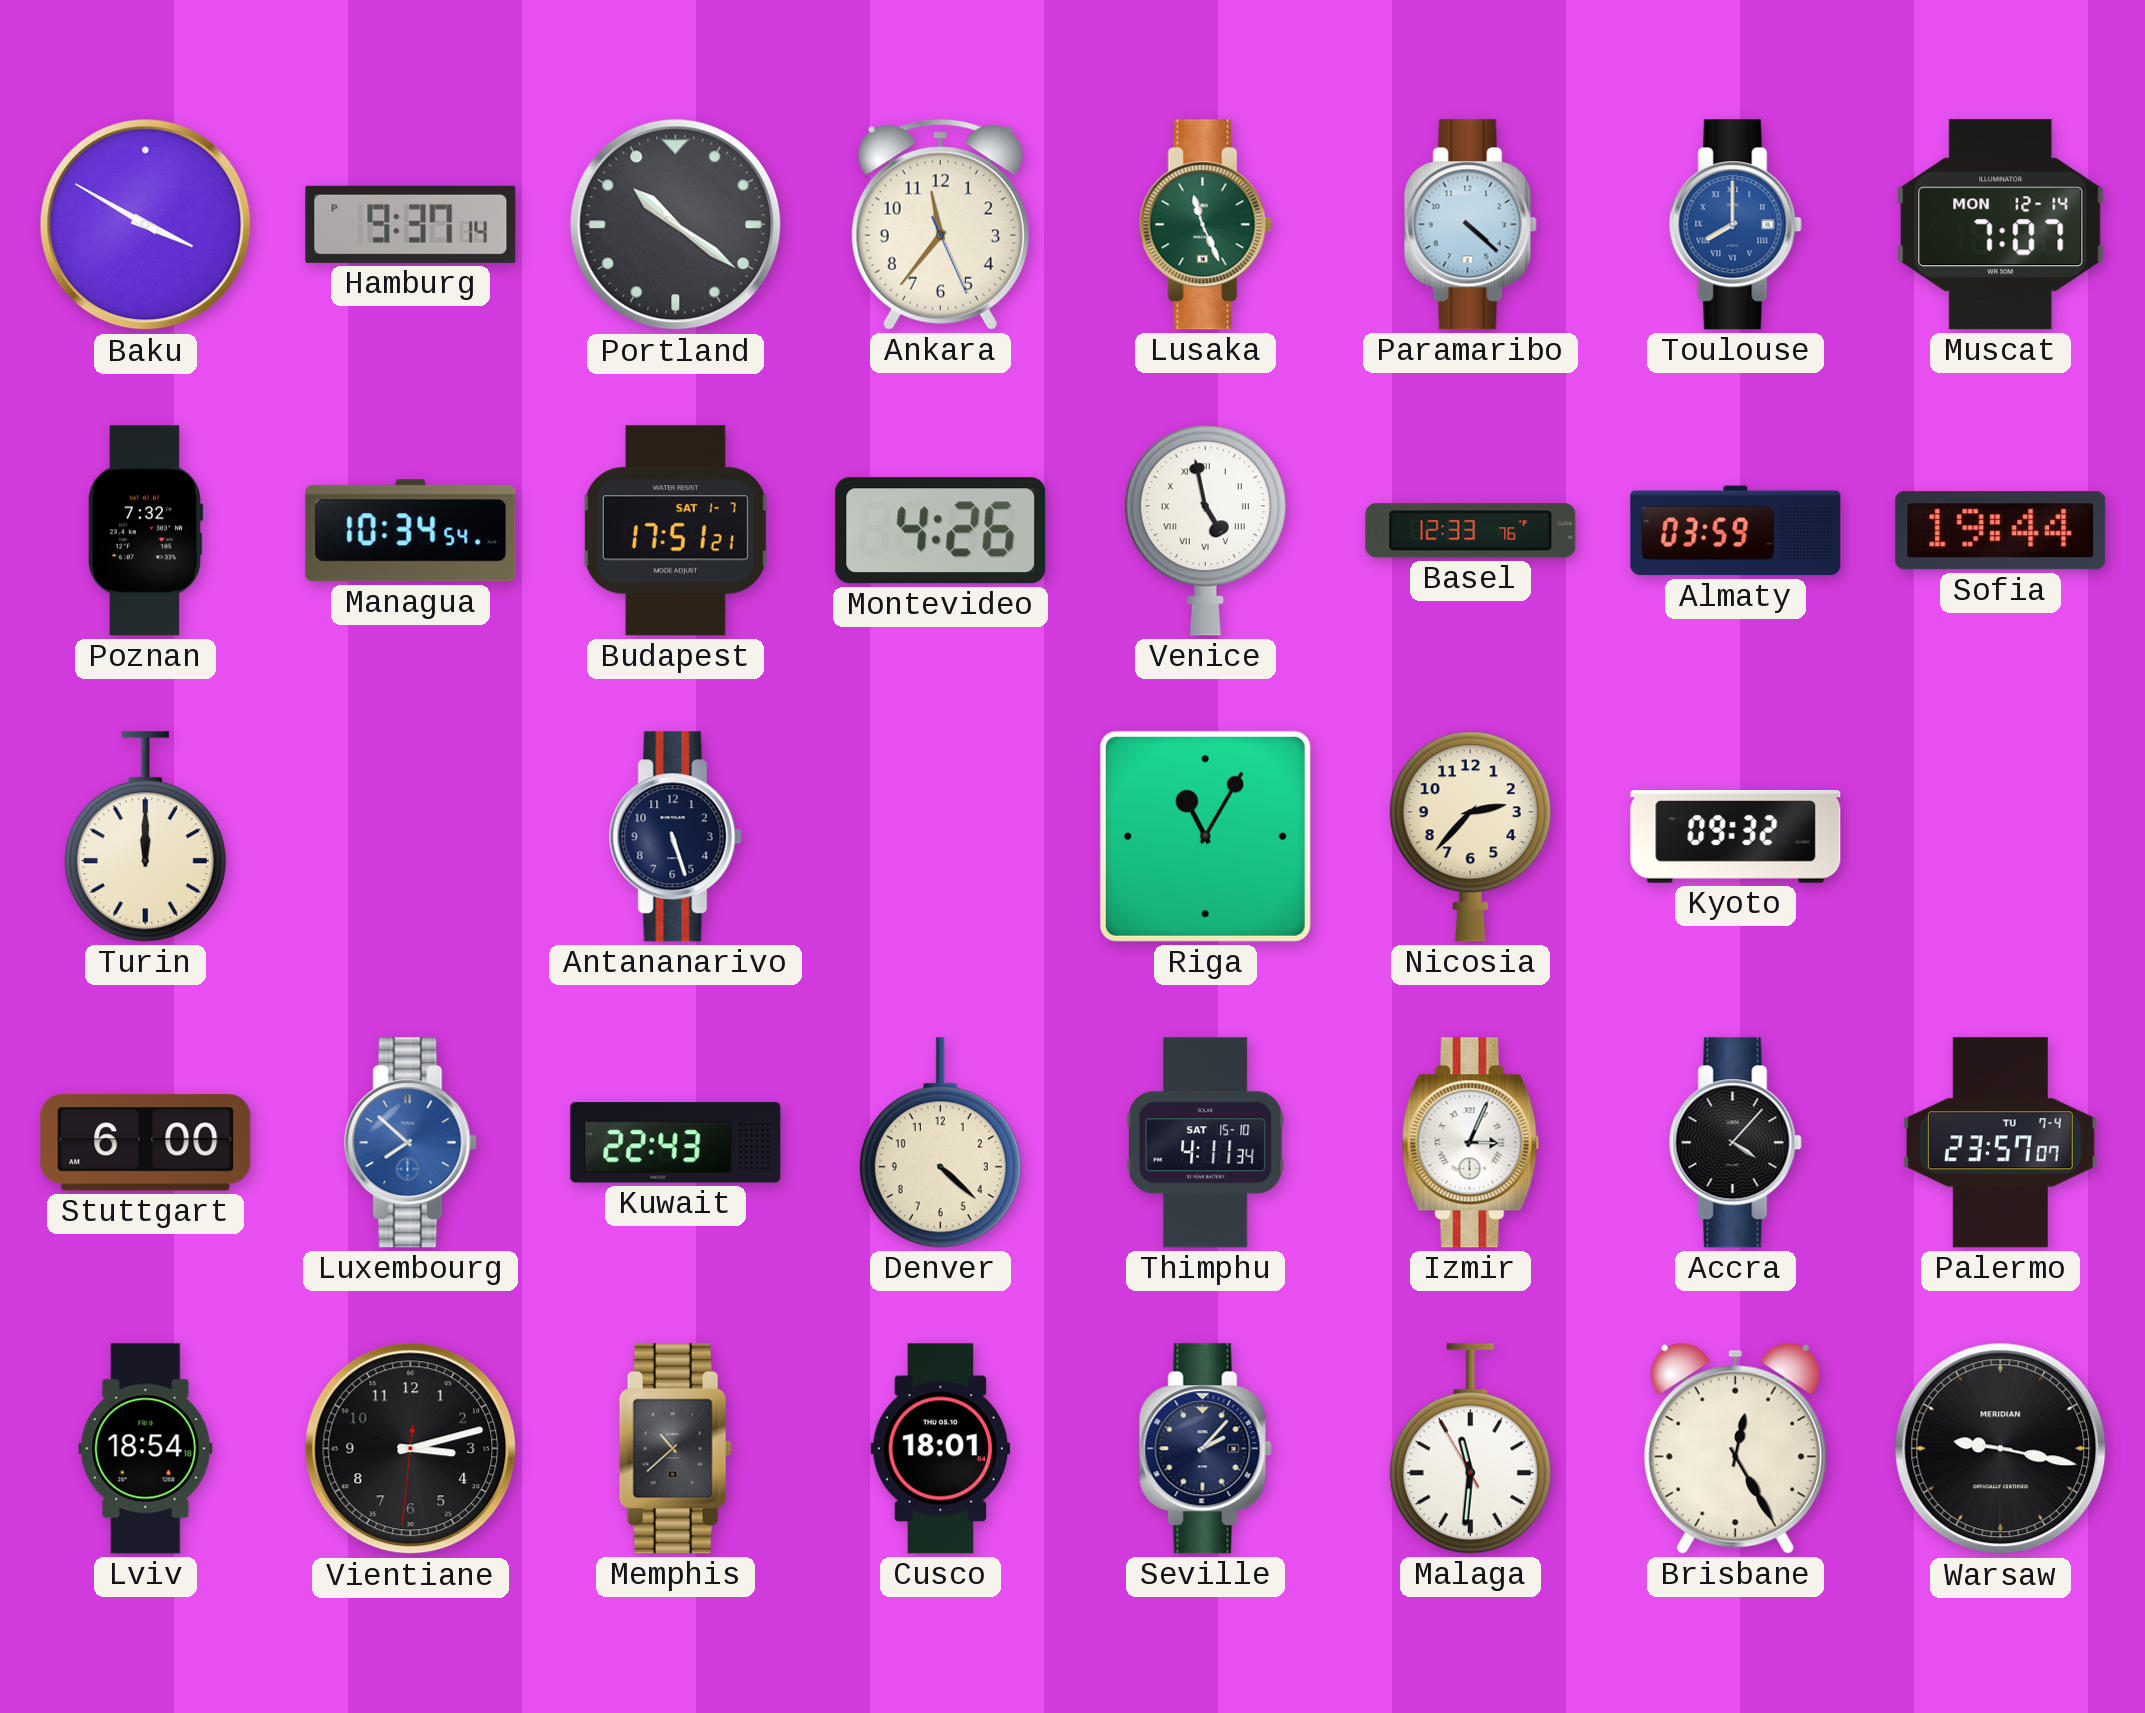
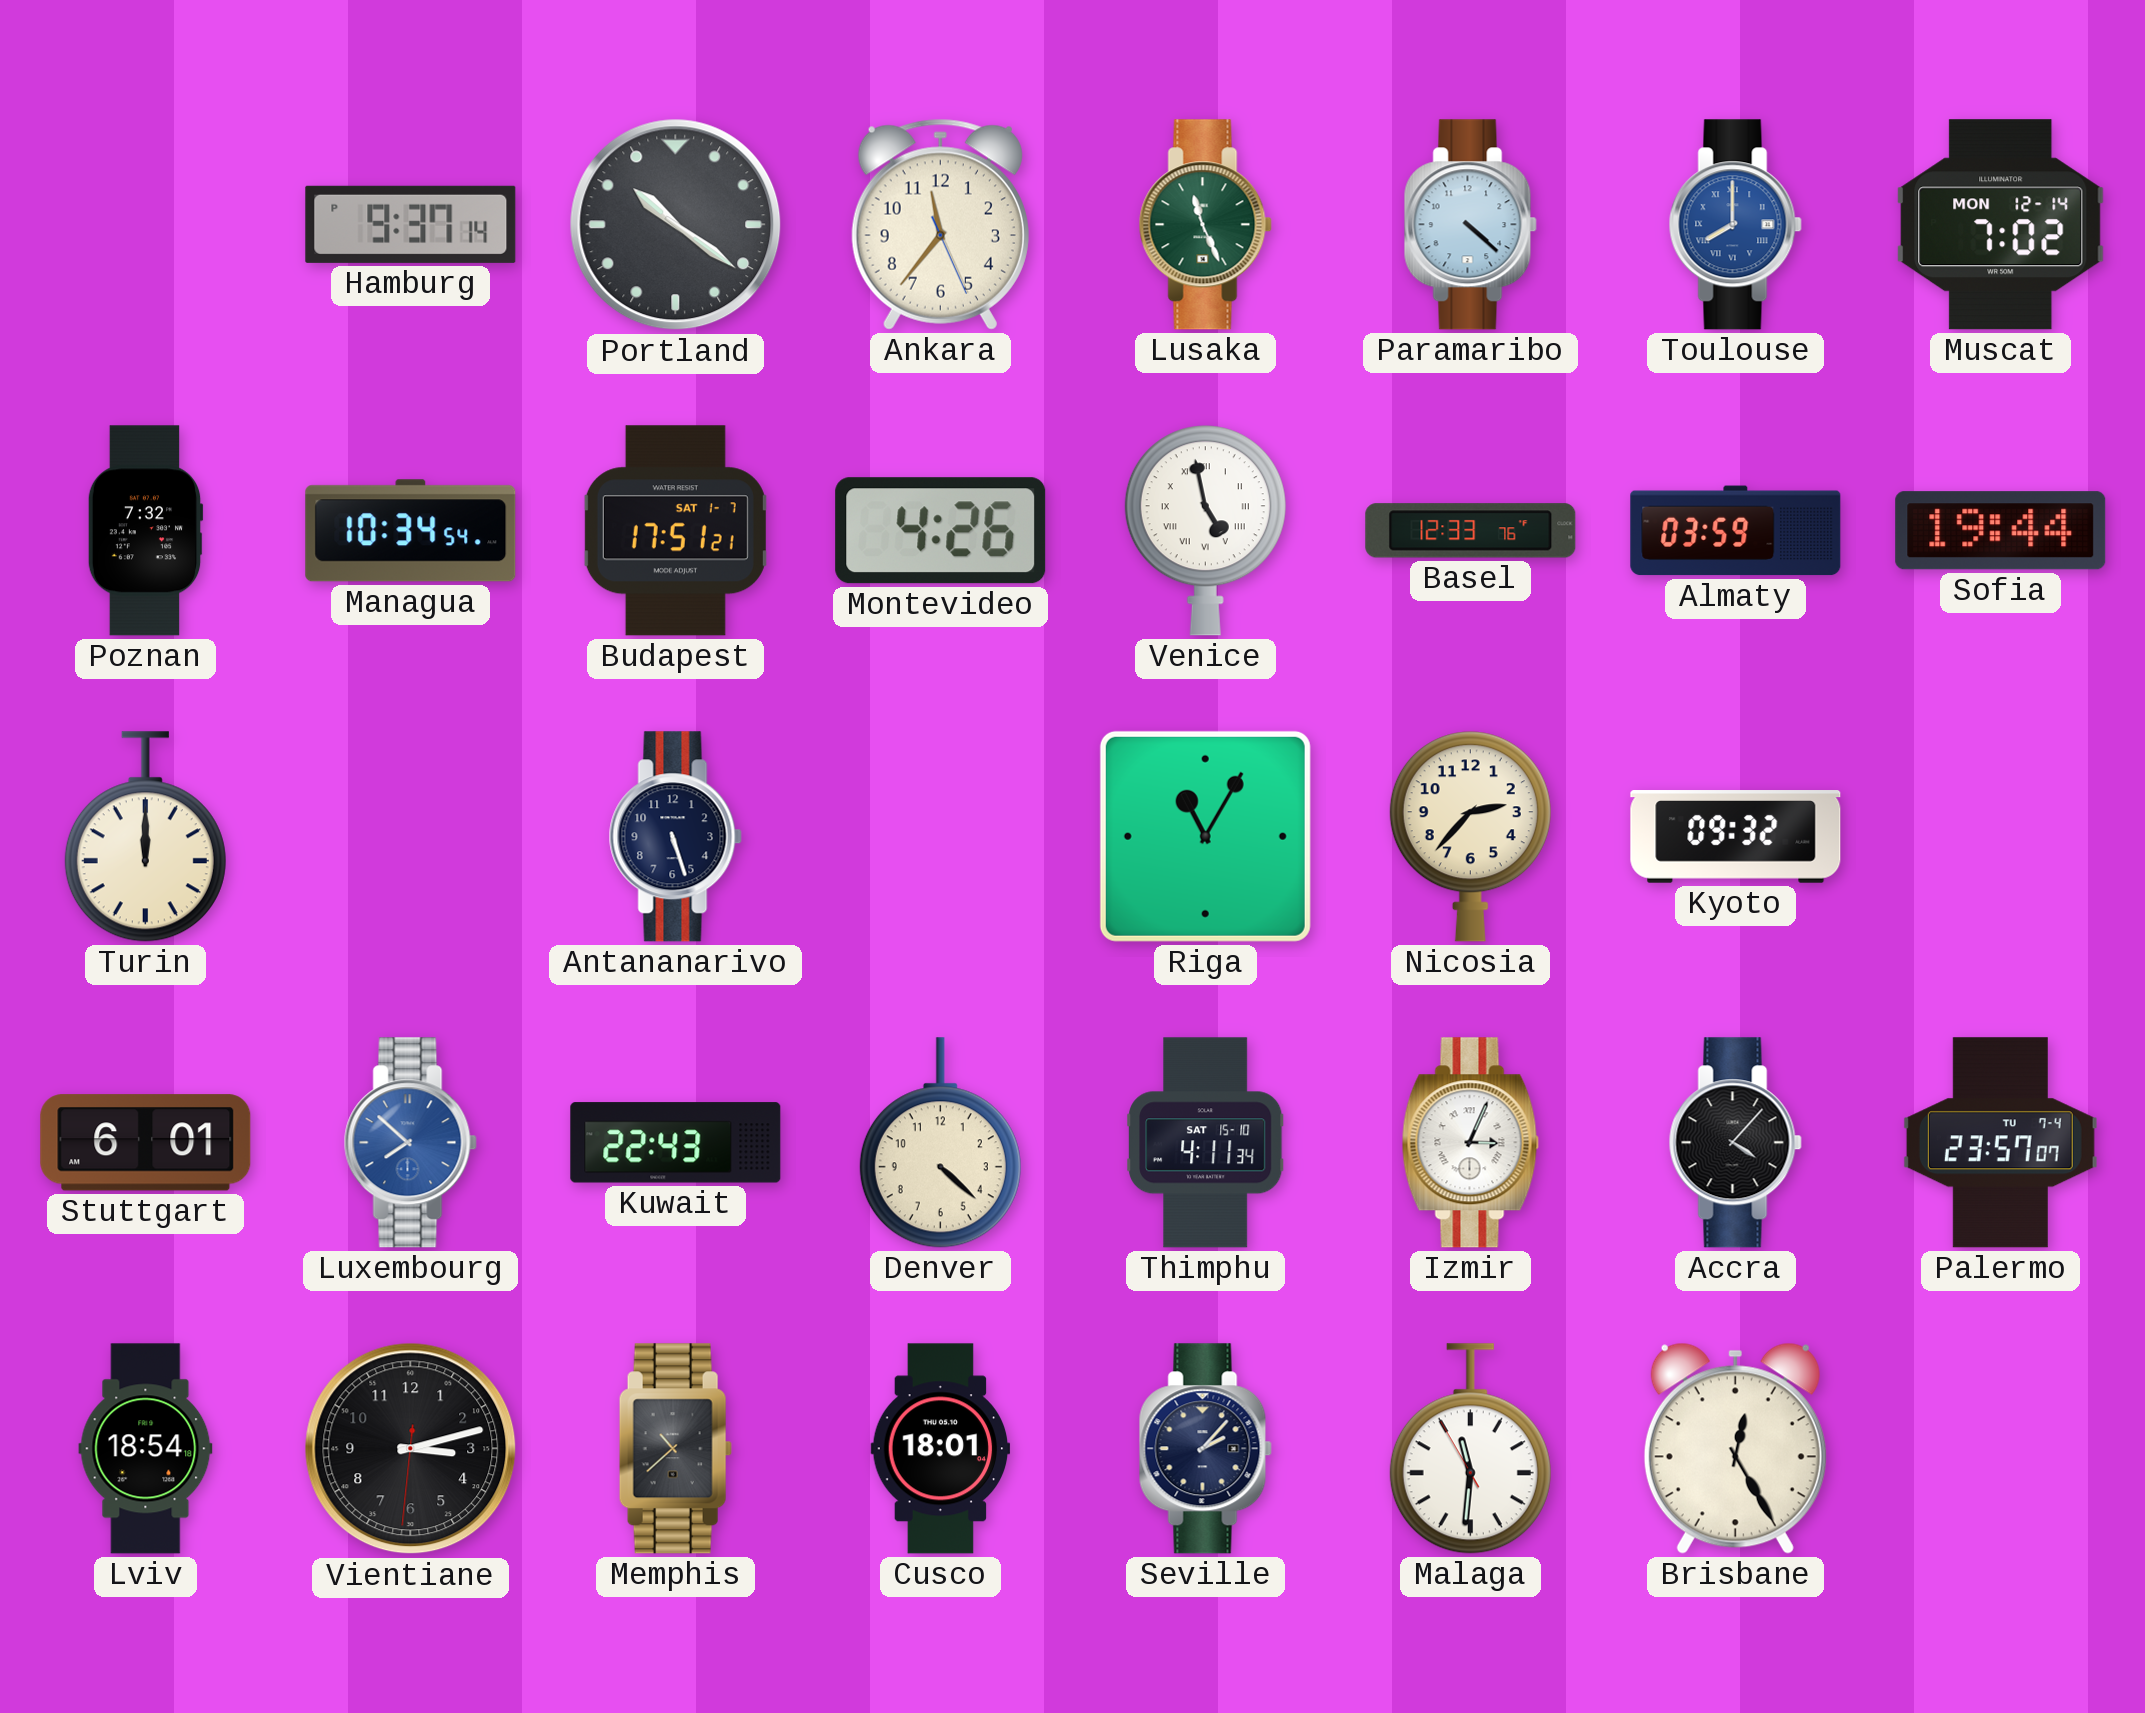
Baku: 3:50 -> none (146, 225)
Muscat: 7:07 -> 7:02 (2001, 225)
Stuttgart: 6:00 -> 6:01 (146, 1143)
Warsaw: 9:17 -> none (2001, 1449)
